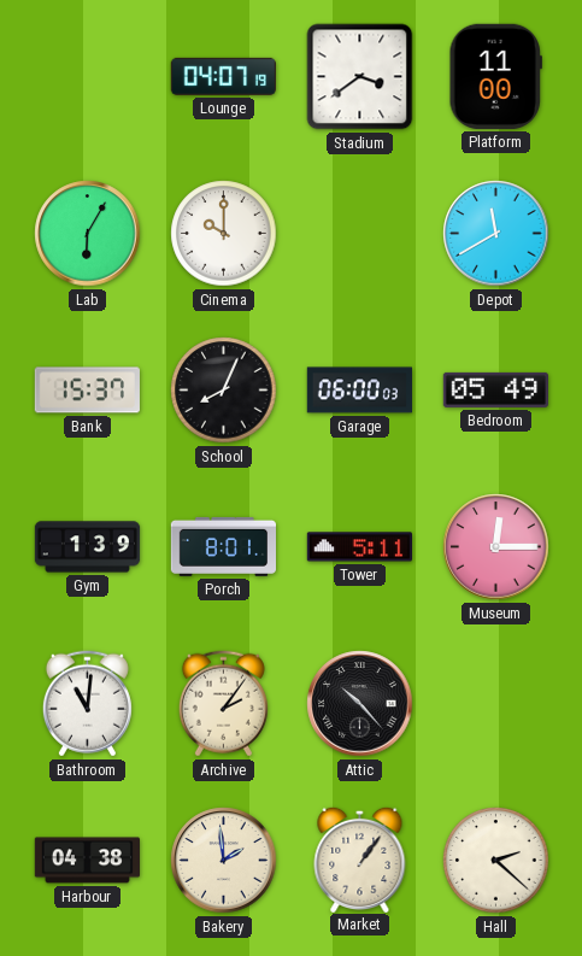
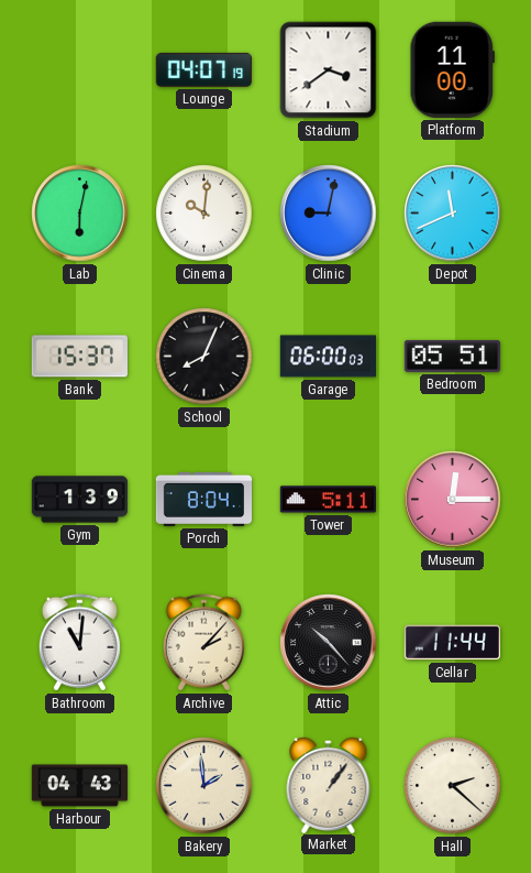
Lab: 6:05 -> 6:02 (80, 214)
Cinema: 10:00 -> 10:01 (204, 214)
Clinic: none -> 9:02 (329, 214)
Depot: 11:40 -> 11:41 (453, 214)
Bedroom: 05:49 -> 05:51 (452, 356)
Porch: 8:01 -> 8:04 (204, 499)
Archive: 2:06 -> 2:07 (203, 643)
Cellar: none -> 11:44 (452, 643)
Harbour: 04:38 -> 04:43 (79, 786)
